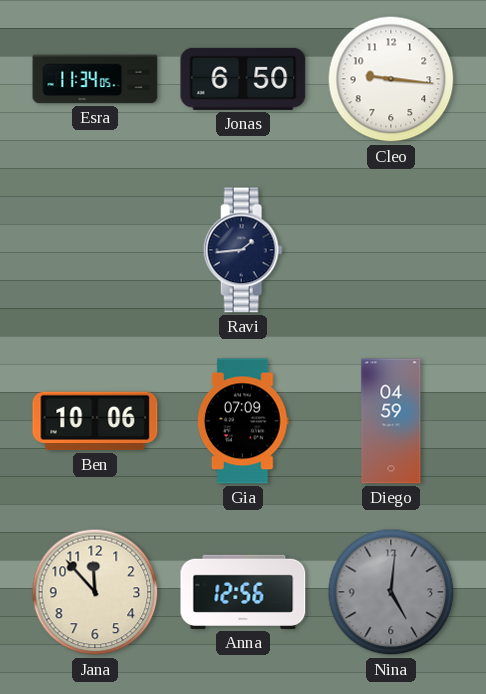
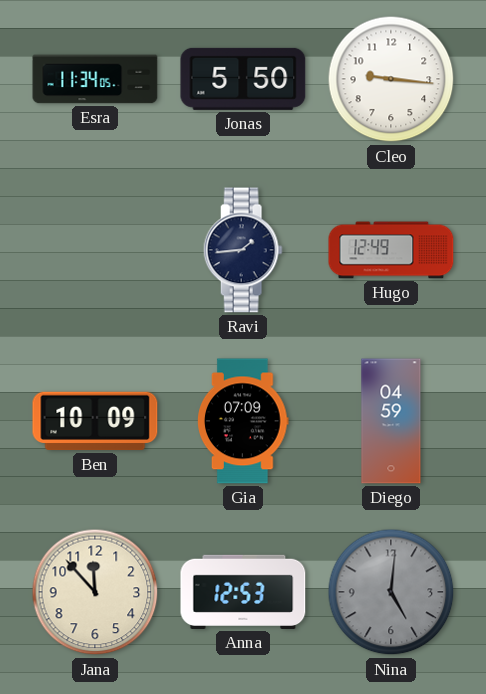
Jonas: 6:50 -> 5:50 (243, 79)
Hugo: none -> 12:49 (391, 250)
Ben: 10:06 -> 10:09 (95, 421)
Anna: 12:56 -> 12:53 (243, 592)
